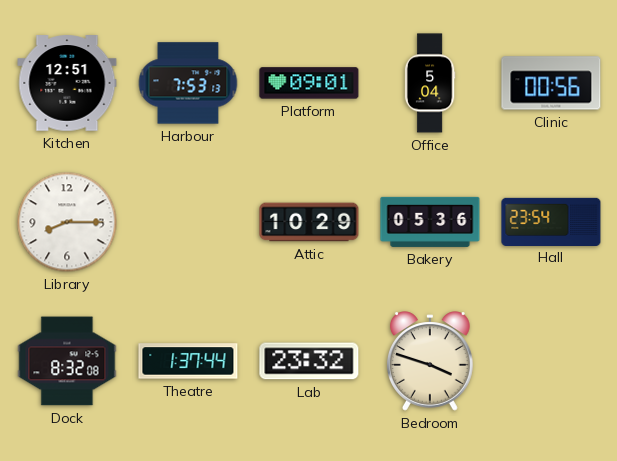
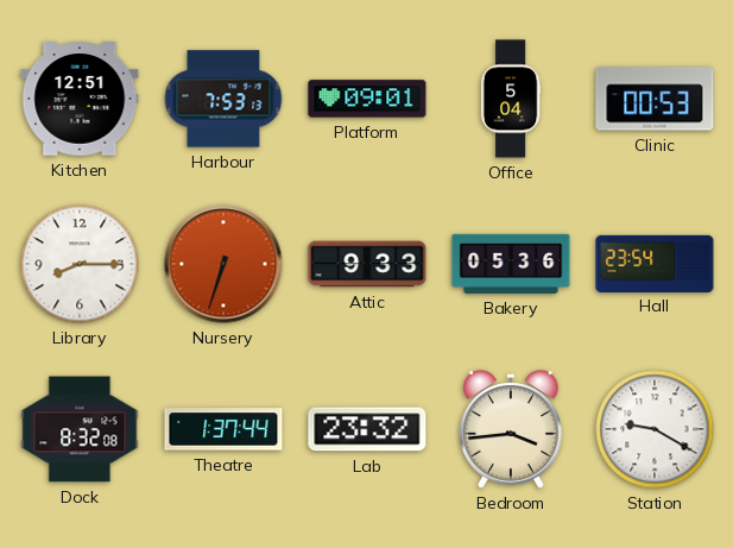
Clinic: 00:56 -> 00:53 (655, 99)
Nursery: none -> 6:33 (223, 264)
Attic: 10:29 -> 9:33 (367, 264)
Bedroom: 3:48 -> 3:44 (511, 429)
Station: none -> 9:20 (655, 429)
